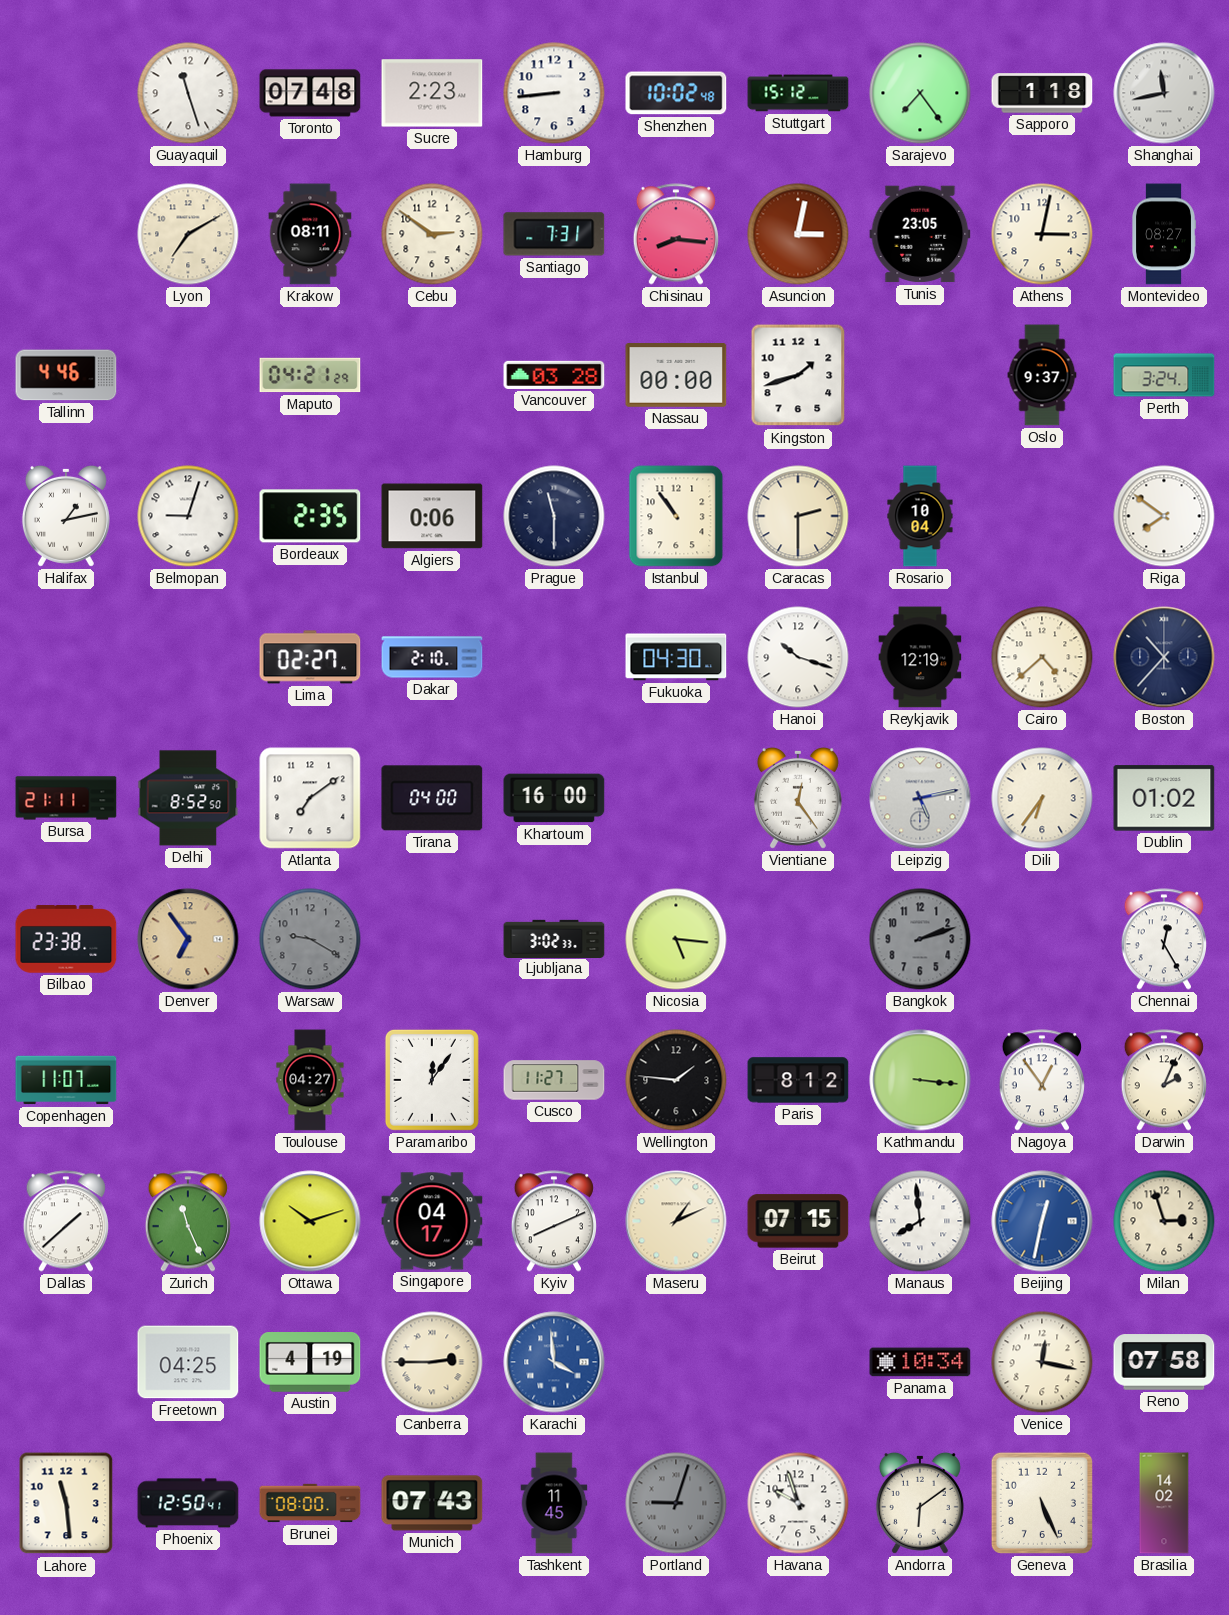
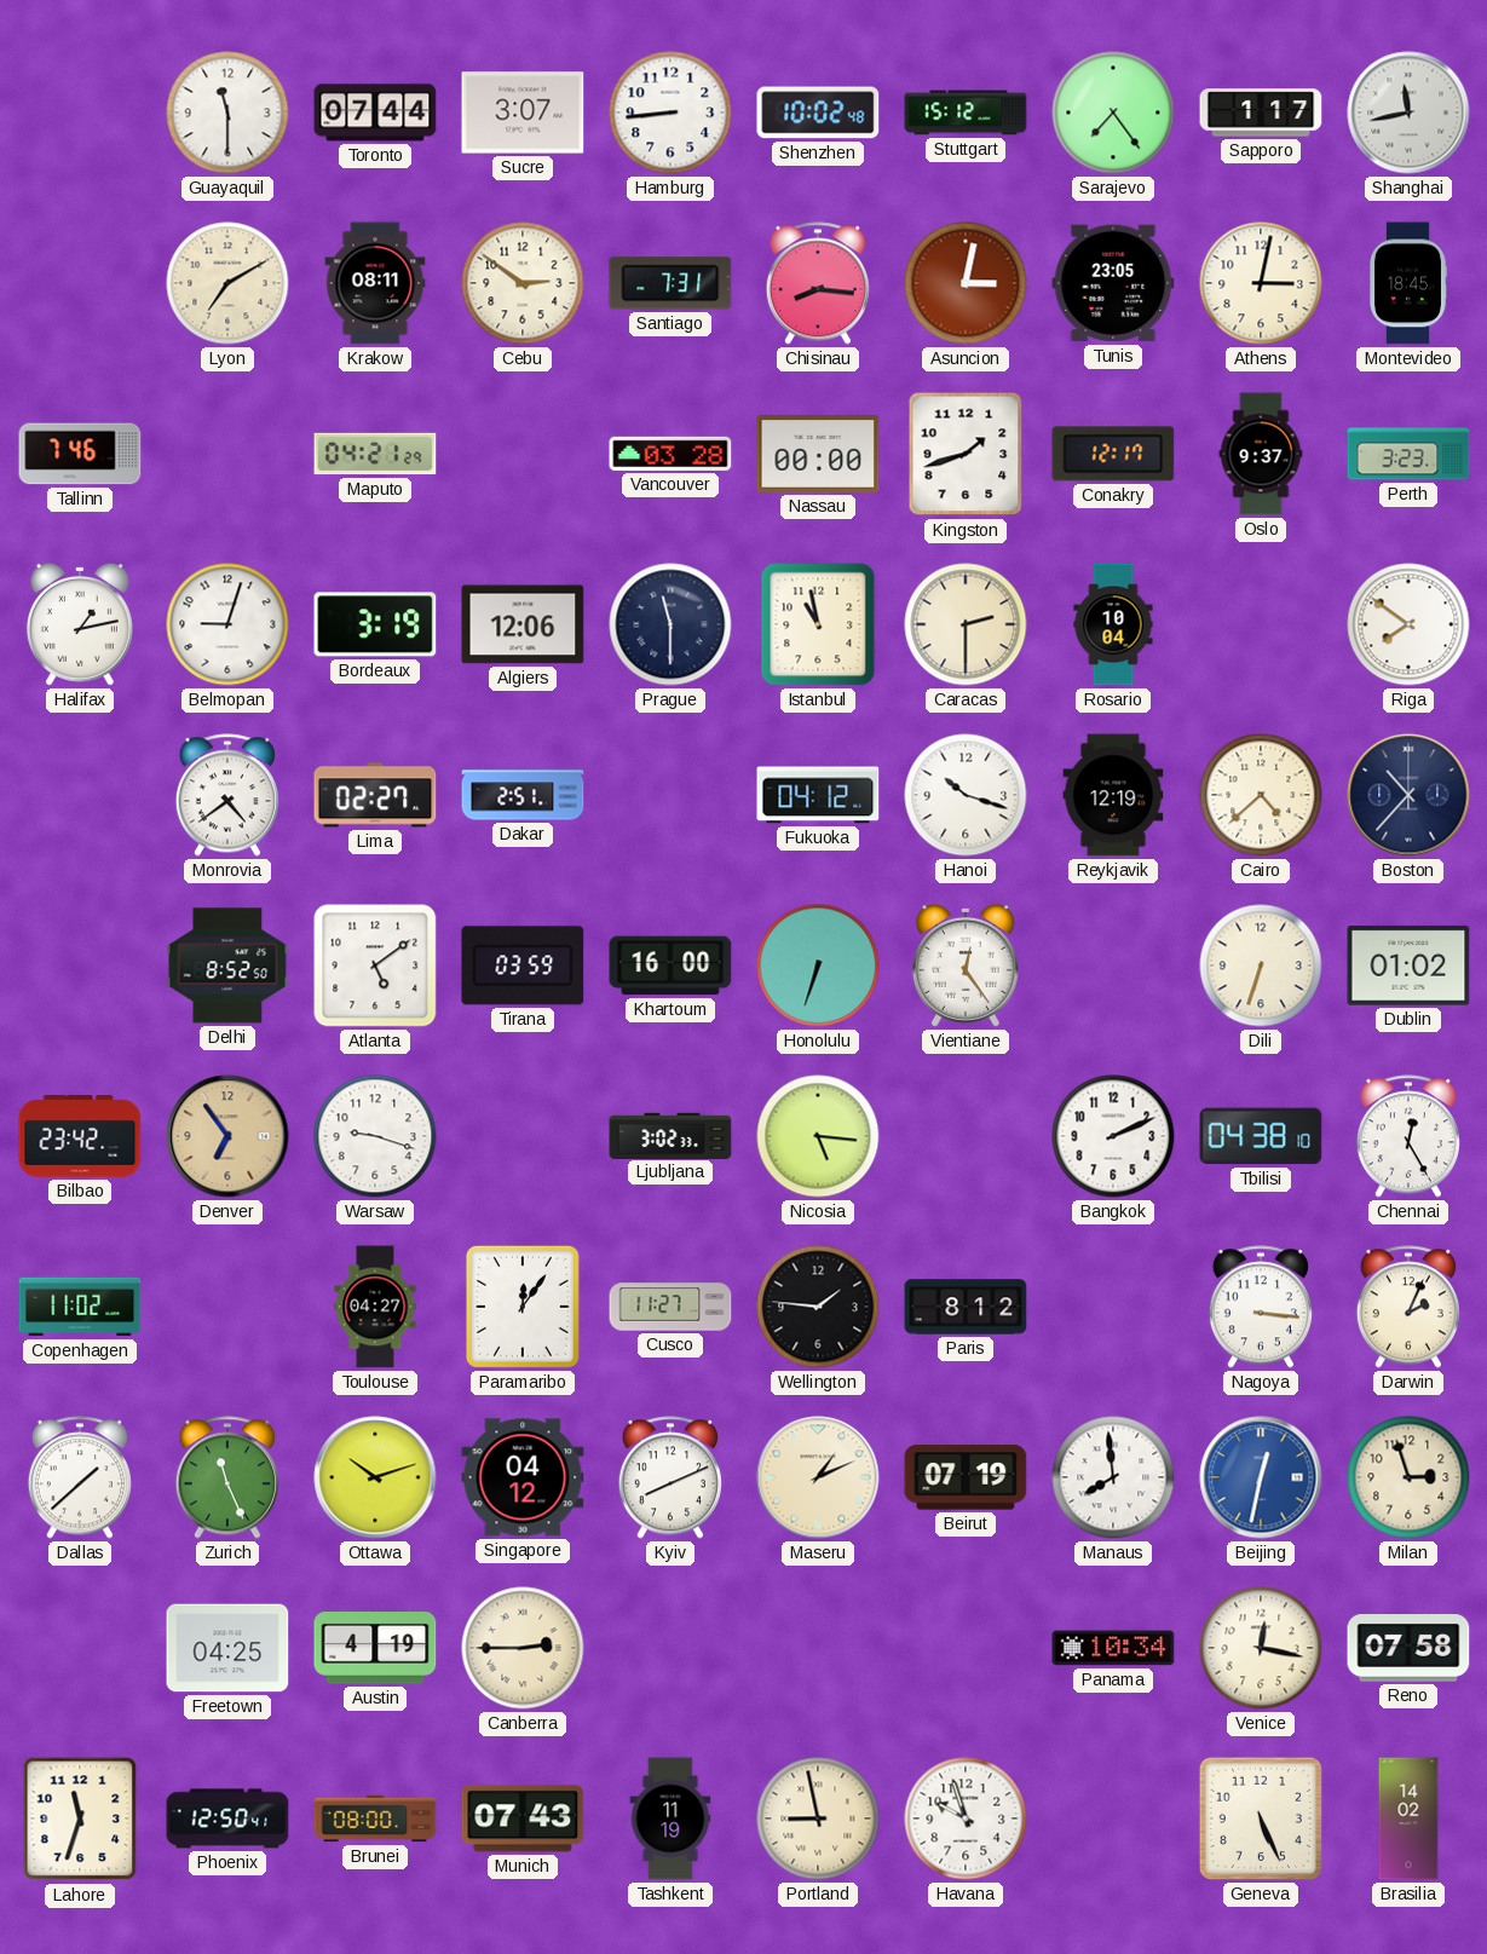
Guayaquil: 11:27 -> 11:30 (227, 113)
Toronto: 07:48 -> 07:44 (375, 113)
Sucre: 2:23 -> 3:07 (523, 113)
Sapporo: 1:18 -> 1:17 (1261, 113)
Montevideo: 08:27 -> 18:45 (1408, 283)
Tallinn: 4:46 -> 7:46 (80, 454)
Conakry: none -> 12:17 (1113, 454)
Perth: 3:24 -> 3:23 (1408, 454)
Bordeaux: 2:35 -> 3:19 (375, 624)
Algiers: 0:06 -> 12:06 (523, 624)
Istanbul: 10:54 -> 10:58 (818, 624)
Monrovia: none -> 4:39 (227, 795)
Dakar: 2:10 -> 2:51 (523, 795)
Fukuoka: 04:30 -> 04:12 (818, 795)
Bursa: 21:11 -> none (66, 798)
Atlanta: 7:09 -> 5:09 (375, 966)
Tirana: 04:00 -> 03:59 (523, 966)
Honolulu: none -> 6:33 (818, 966)
Leipzig: 5:13 -> none (920, 798)
Dili: 6:36 -> 6:33 (1261, 966)
Bilbao: 23:38 -> 23:42 (80, 1136)
Warsaw: 9:20 -> 9:18 (375, 1136)
Warsaw dial: grey -> white (375, 1136)
Bangkok: 2:12 -> 2:11 (1113, 1136)
Bangkok dial: grey -> white (1113, 1136)
Tbilisi: none -> 04:38 (1261, 1136)
Copenhagen: 11:07 -> 11:02 (80, 1307)
Kathmandu: 3:16 -> none (920, 1080)
Nagoya: 12:54 -> 3:16 (1261, 1307)
Singapore: 04:17 -> 04:12 (523, 1477)
Beirut: 07:15 -> 07:19 (966, 1477)
Karachi: 3:59 -> none (554, 1362)
Lahore: 11:29 -> 11:33 (80, 1818)
Tashkent: 11:45 -> 11:19 (670, 1818)
Portland: 9:03 -> 8:58 (818, 1818)
Portland dial: grey -> cream (818, 1818)
Andorra: 6:09 -> none (920, 1503)
